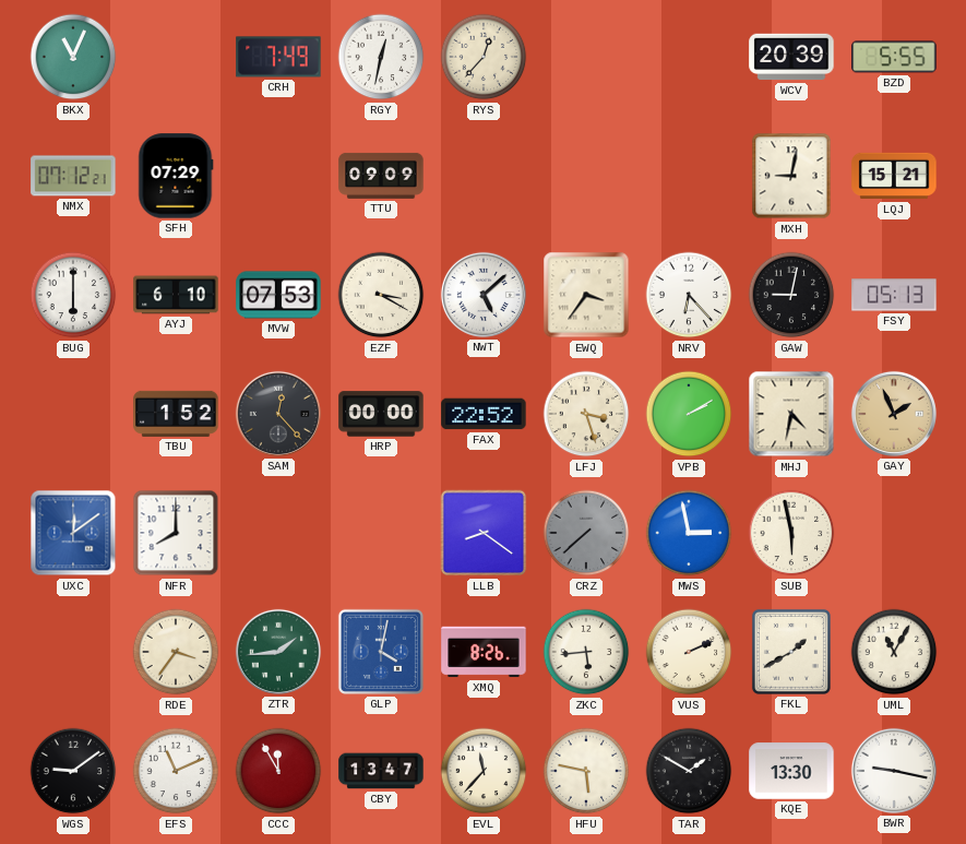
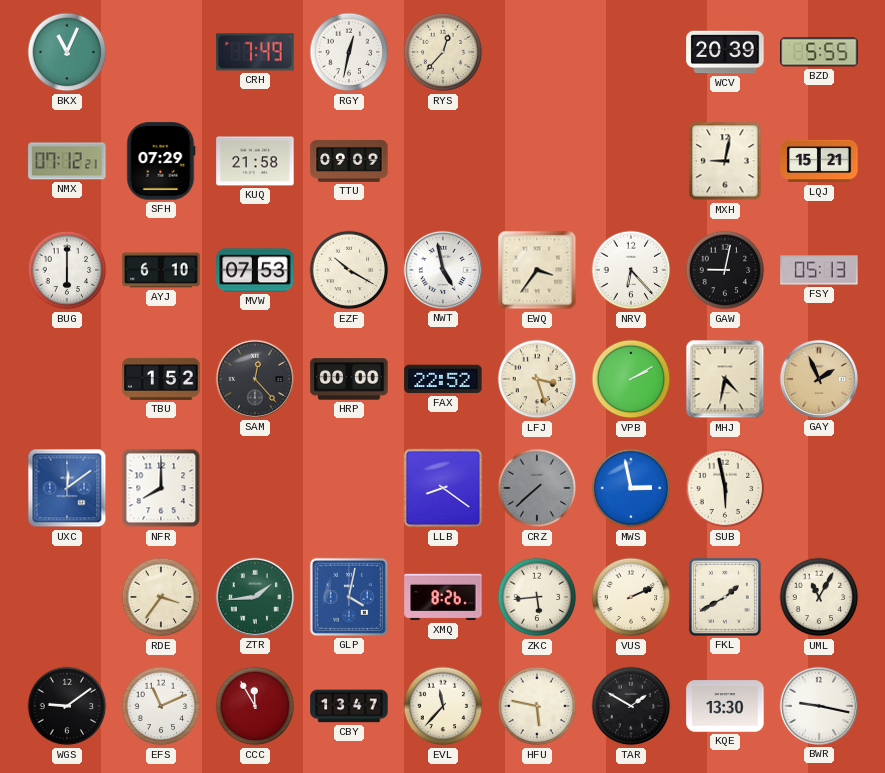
KUQ: none -> 21:58 (255, 161)
EZF: 3:20 -> 10:20 (349, 270)
NWT: 5:08 -> 4:58 (443, 270)
